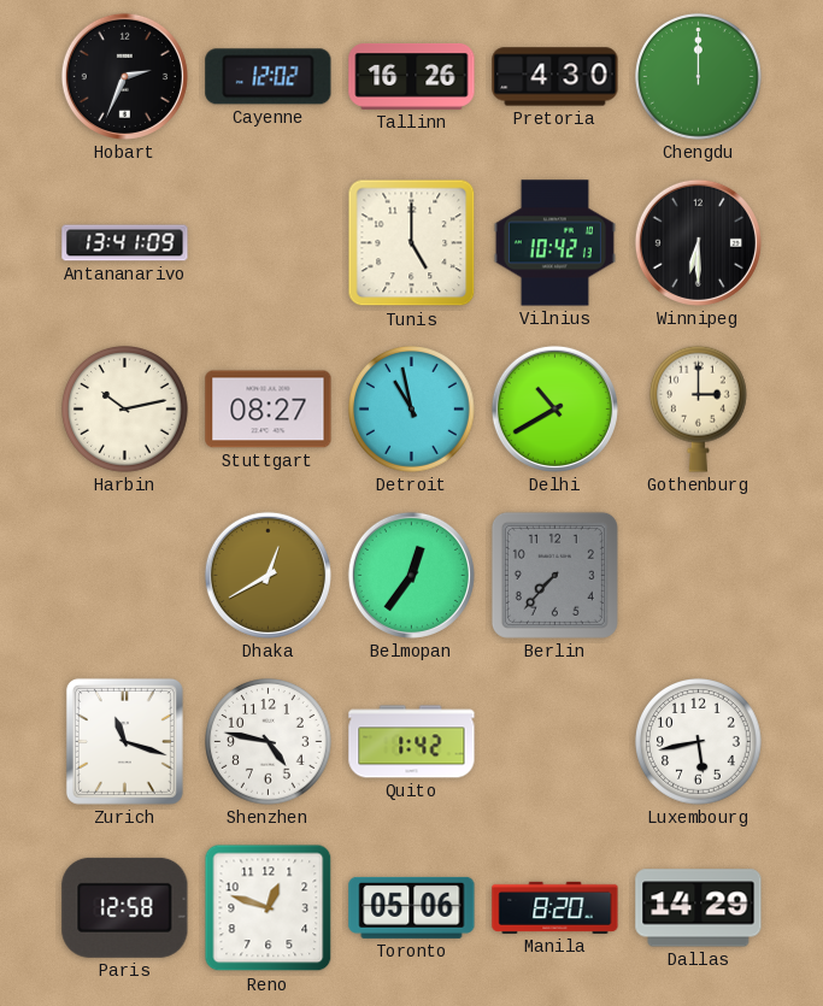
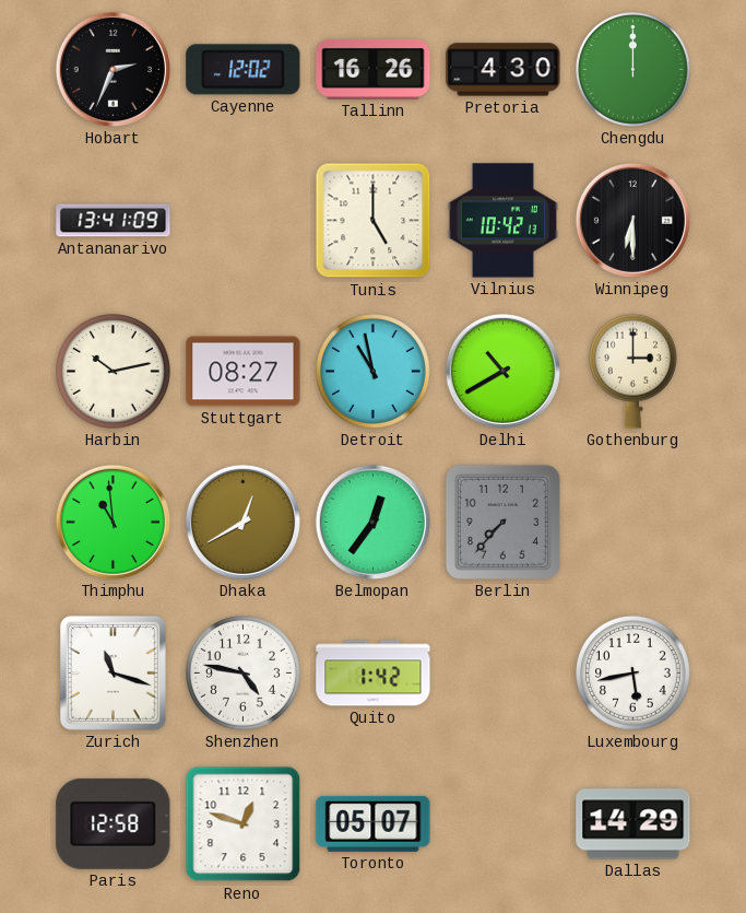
Thimphu: none -> 10:59 (113, 522)
Toronto: 05:06 -> 05:07 (374, 823)
Manila: 8:20 -> none (555, 907)
